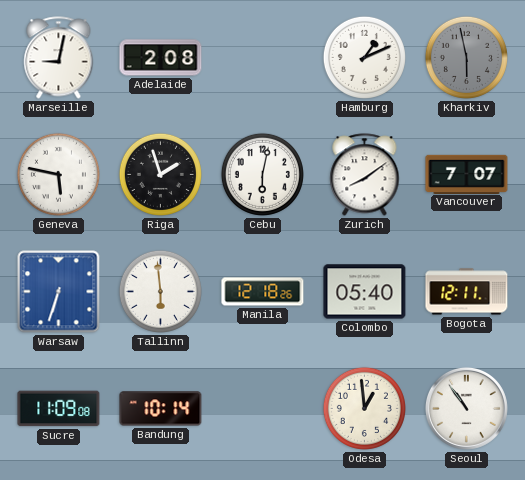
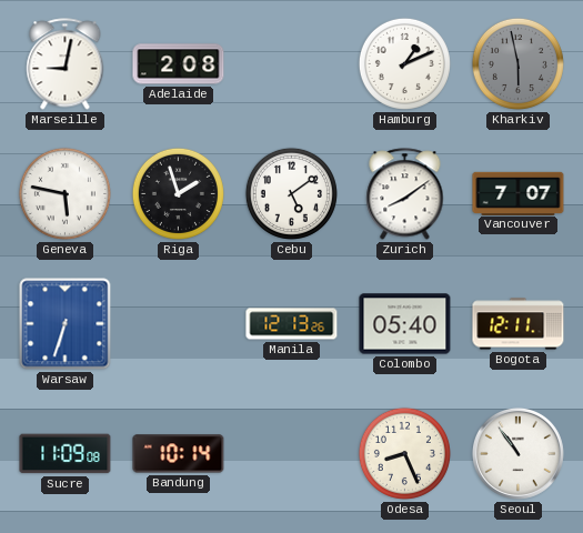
Cebu: 6:02 -> 5:09 (291, 193)
Tallinn: 5:59 -> none (160, 291)
Manila: 12:18 -> 12:13 (292, 324)
Odesa: 12:59 -> 8:26 (404, 453)
